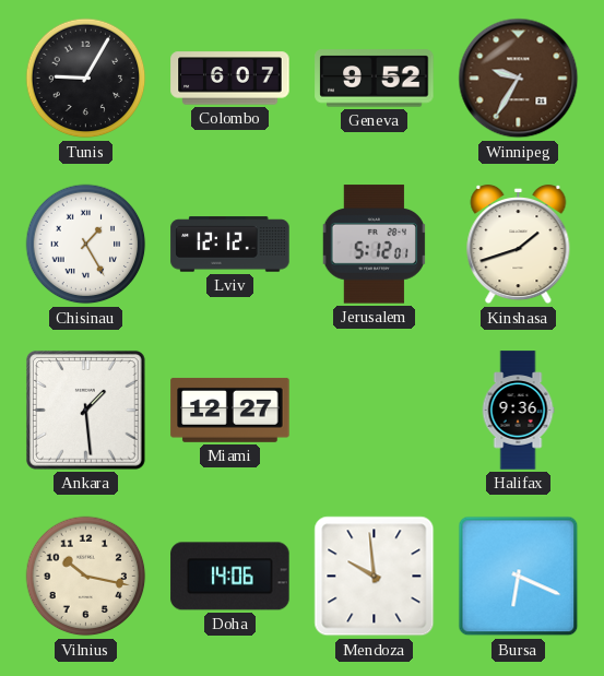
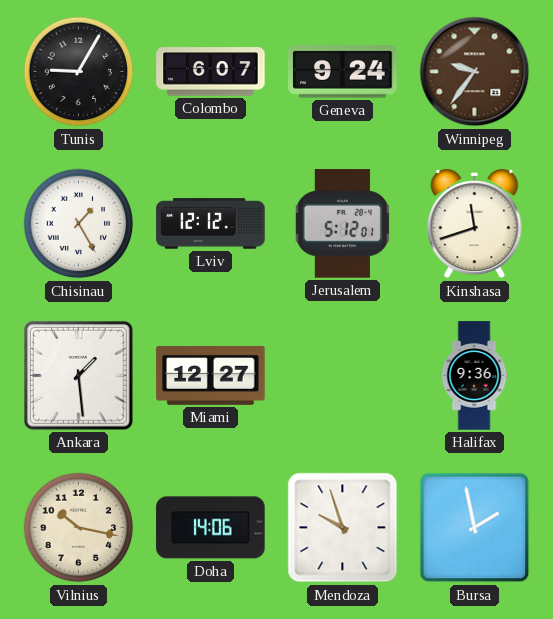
Geneva: 9:52 -> 9:24 (343, 72)
Winnipeg: 9:35 -> 9:36 (475, 72)
Kinshasa: 1:42 -> 11:42 (475, 224)
Mendoza: 9:59 -> 9:57 (343, 528)
Bursa: 6:19 -> 1:58 (475, 528)
